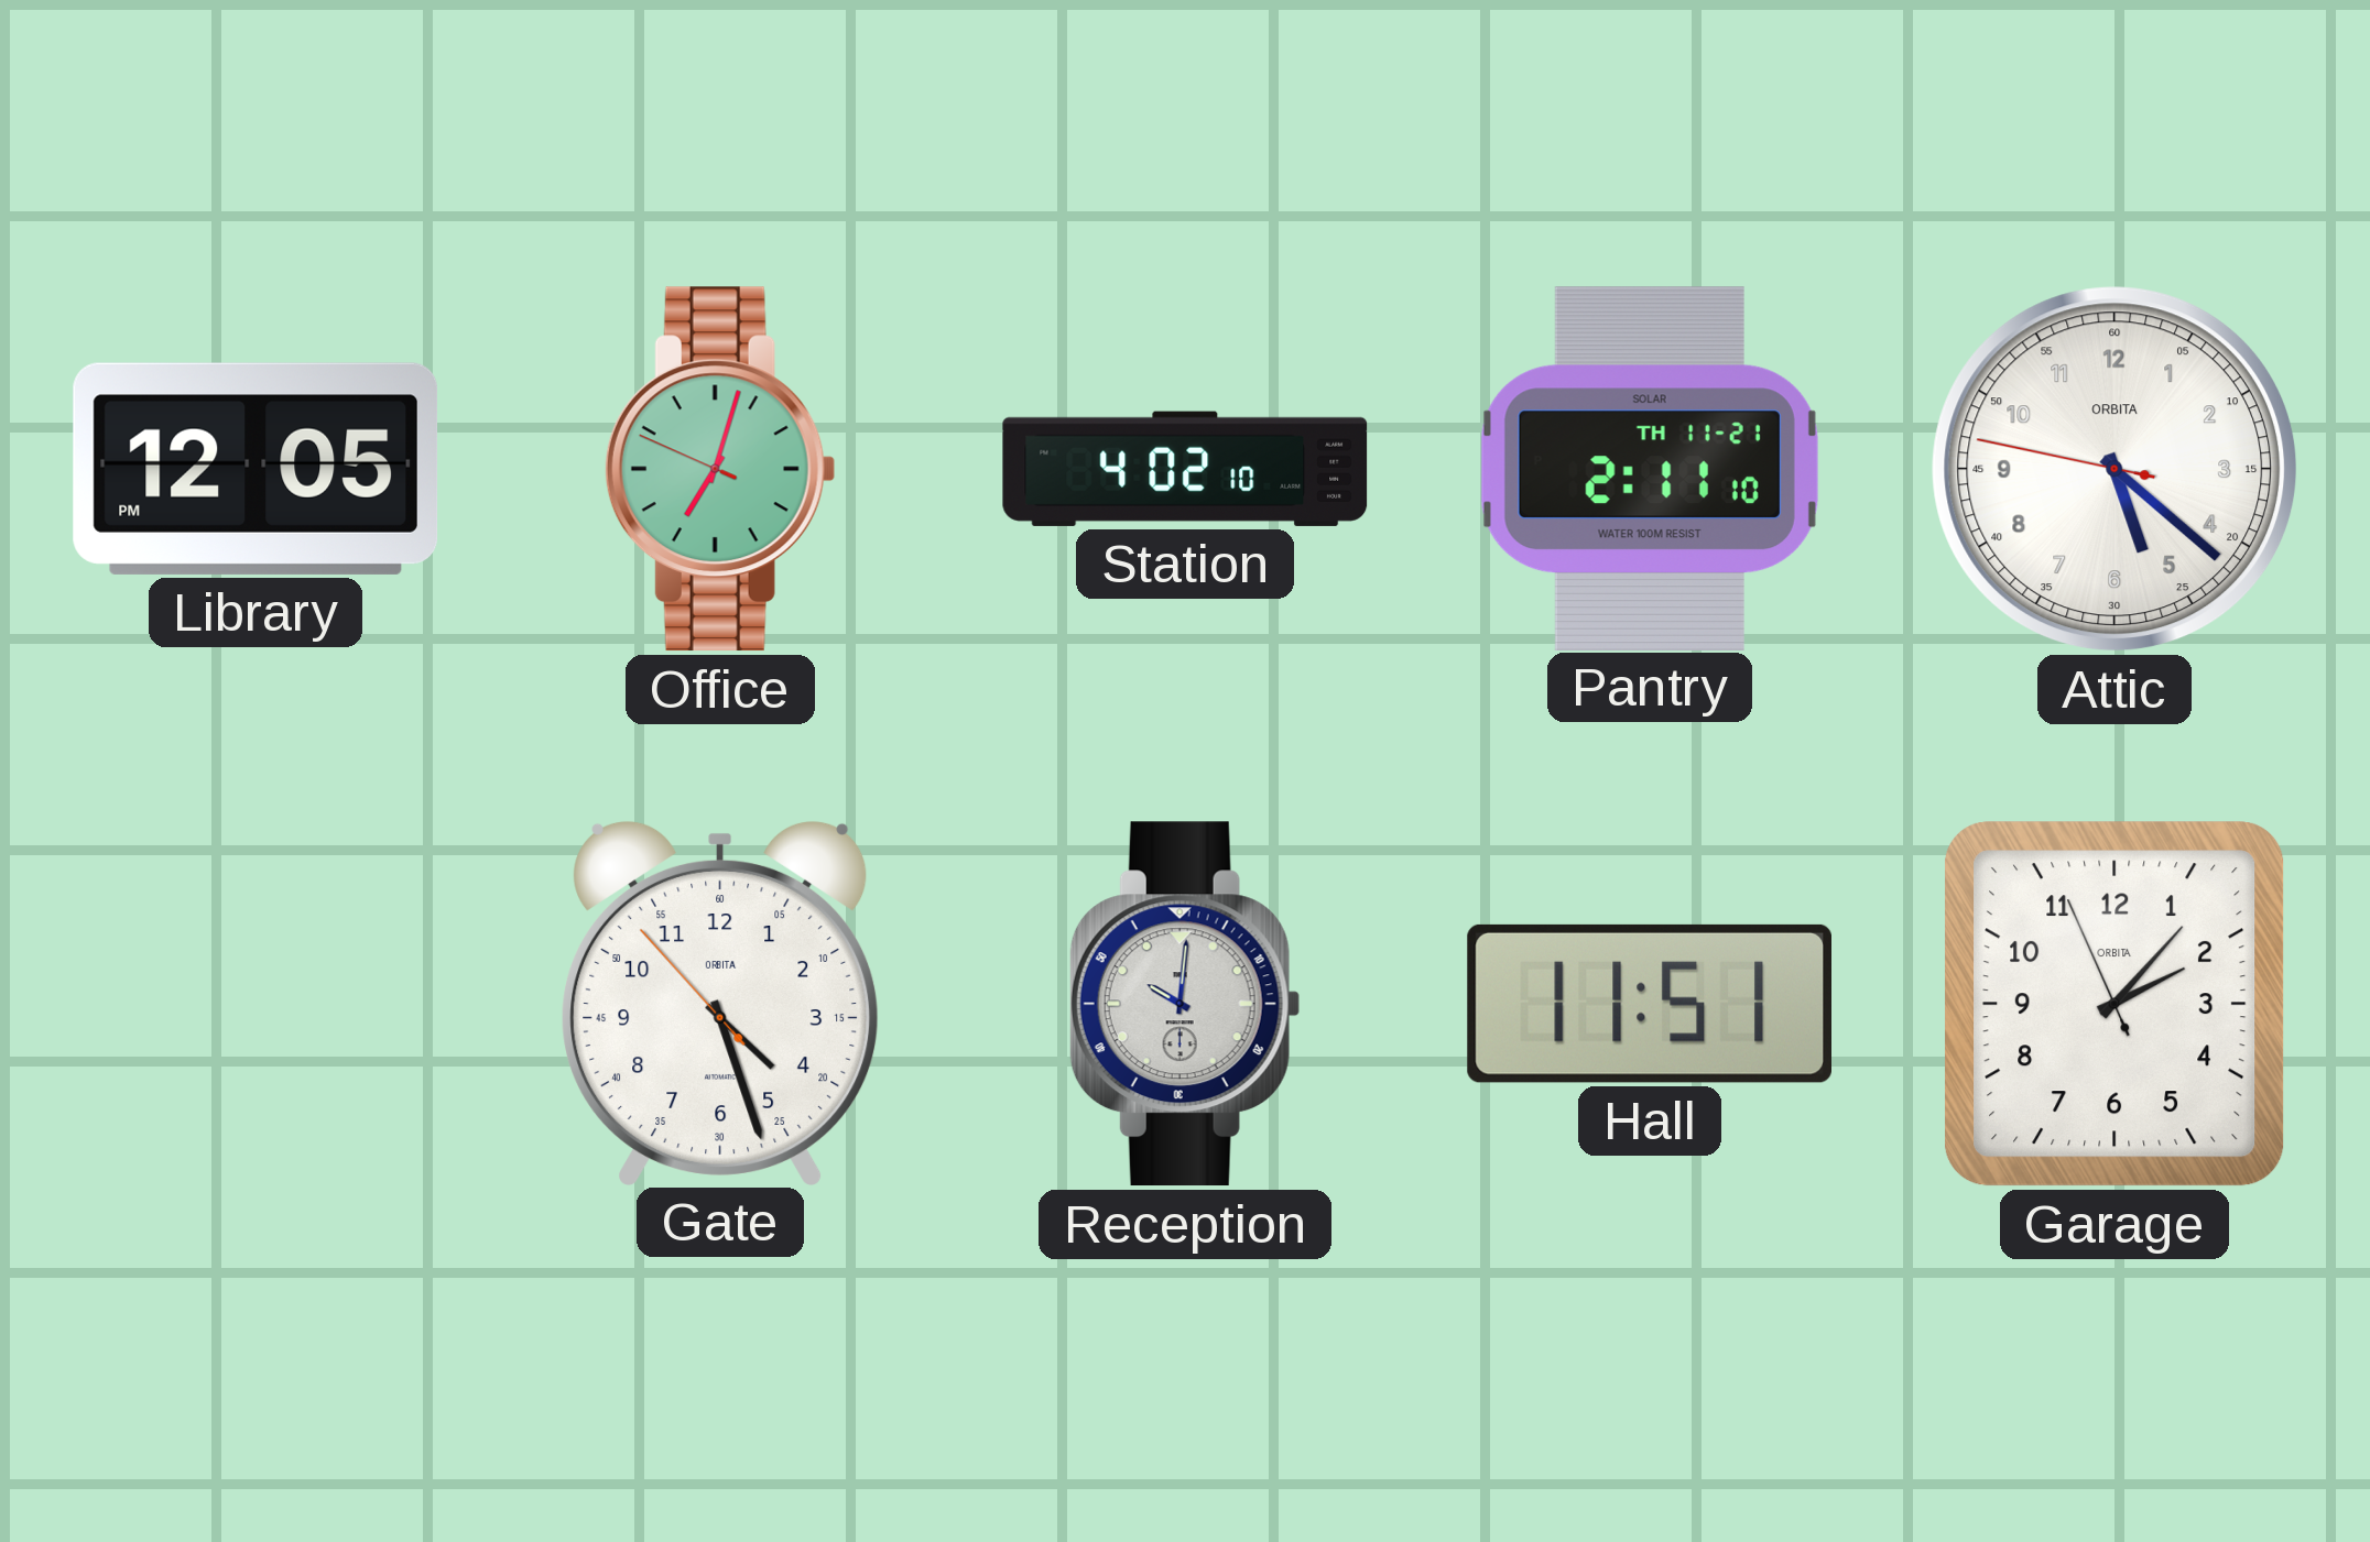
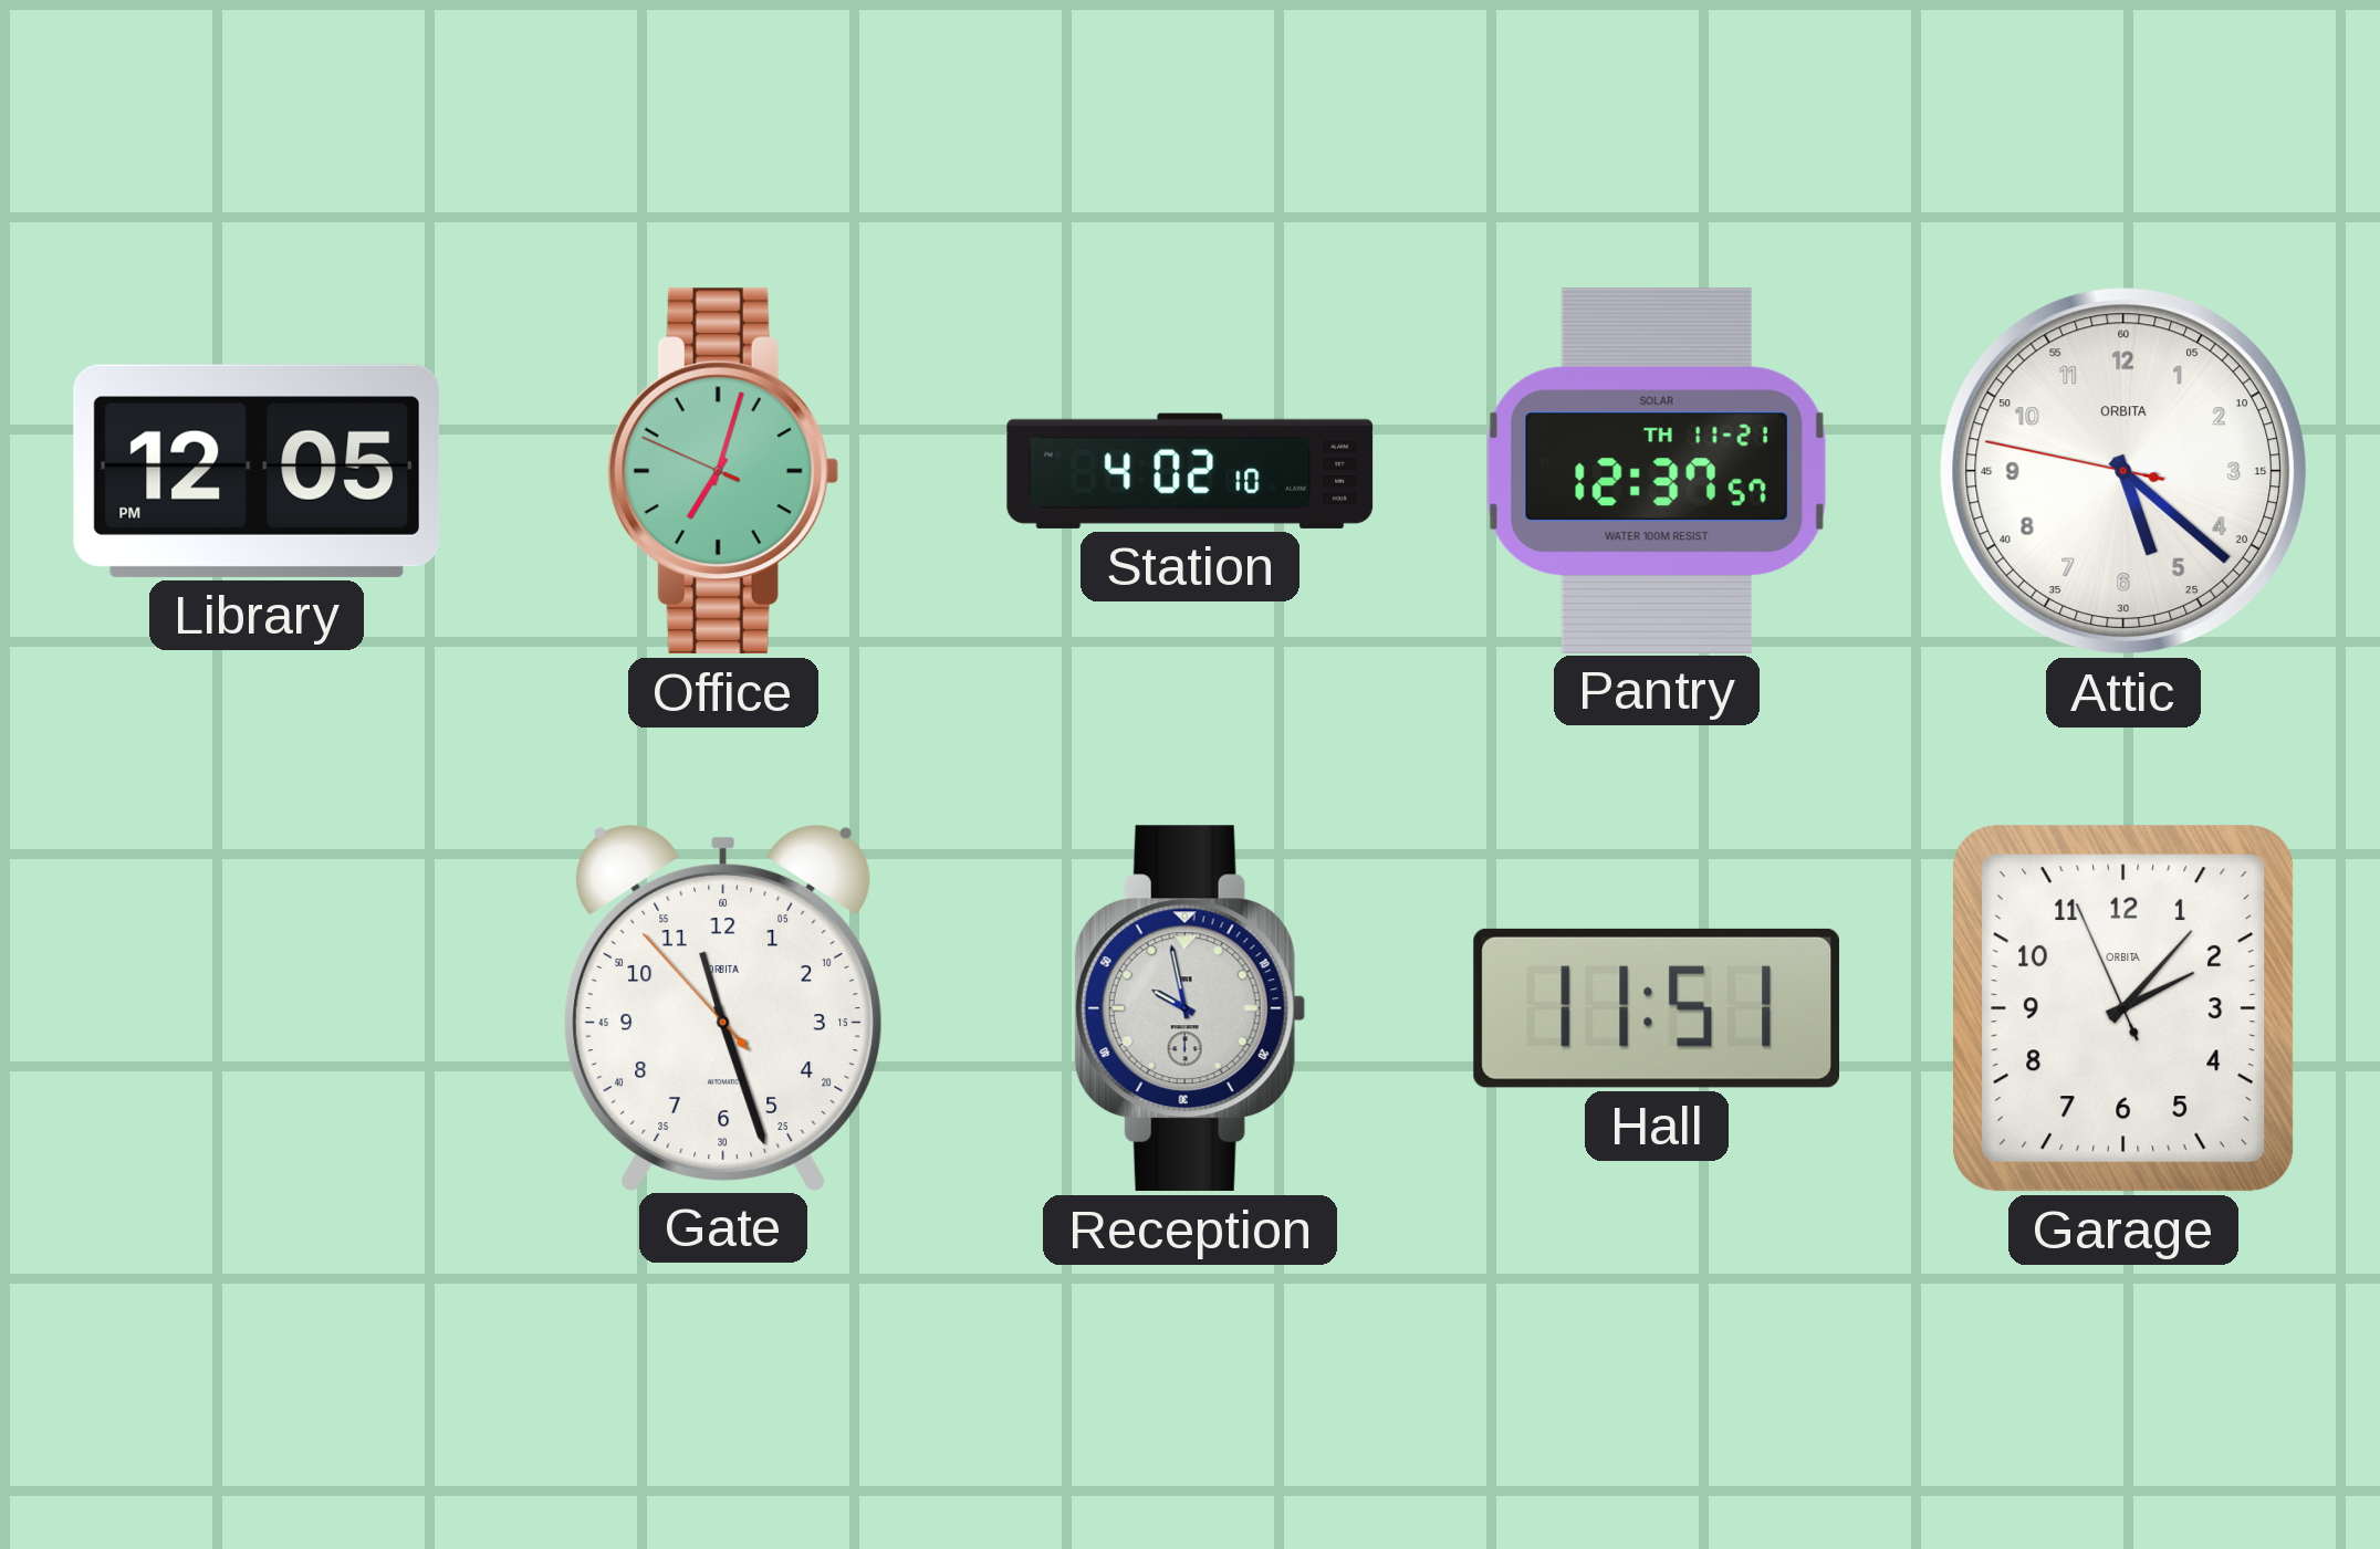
Pantry: 2:11 -> 12:37 (1657, 470)
Gate: 4:26 -> 11:26 (723, 1007)
Reception: 10:01 -> 9:58 (1190, 1008)
